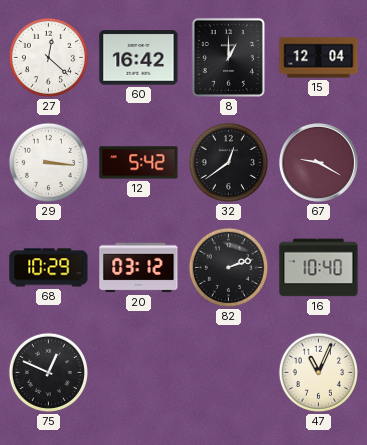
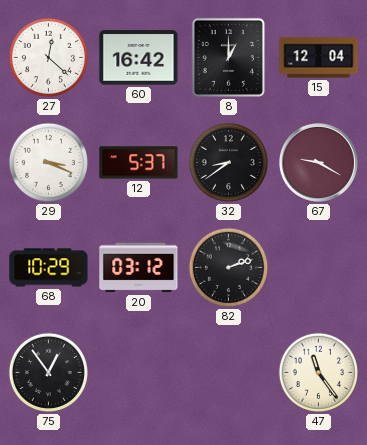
29: 3:16 -> 3:19 (48, 162)
12: 5:42 -> 5:37 (139, 163)
32: 12:39 -> 8:39 (228, 162)
16: 10:40 -> none (319, 268)
75: 12:49 -> 12:54 (48, 372)
47: 11:04 -> 11:24 (318, 372)
